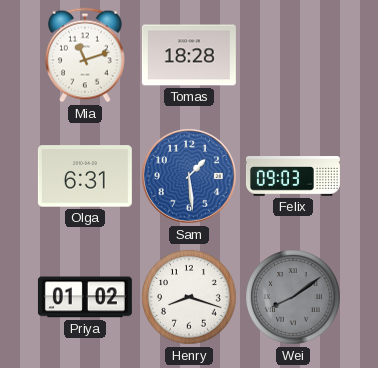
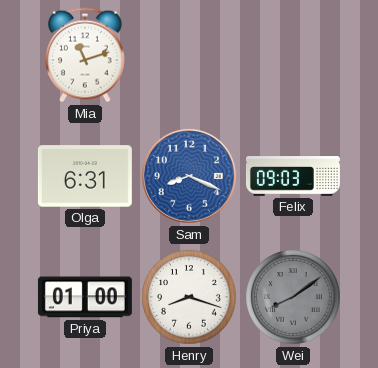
Tomas: 18:28 -> none (189, 55)
Sam: 1:29 -> 8:19 (189, 176)
Priya: 01:02 -> 01:00 (85, 297)
